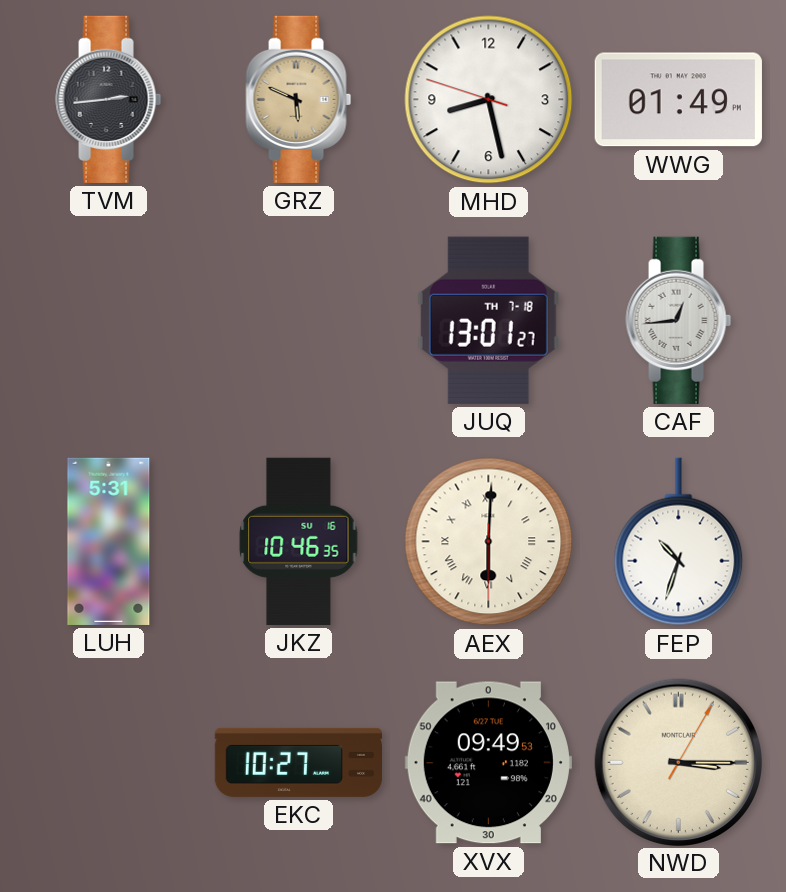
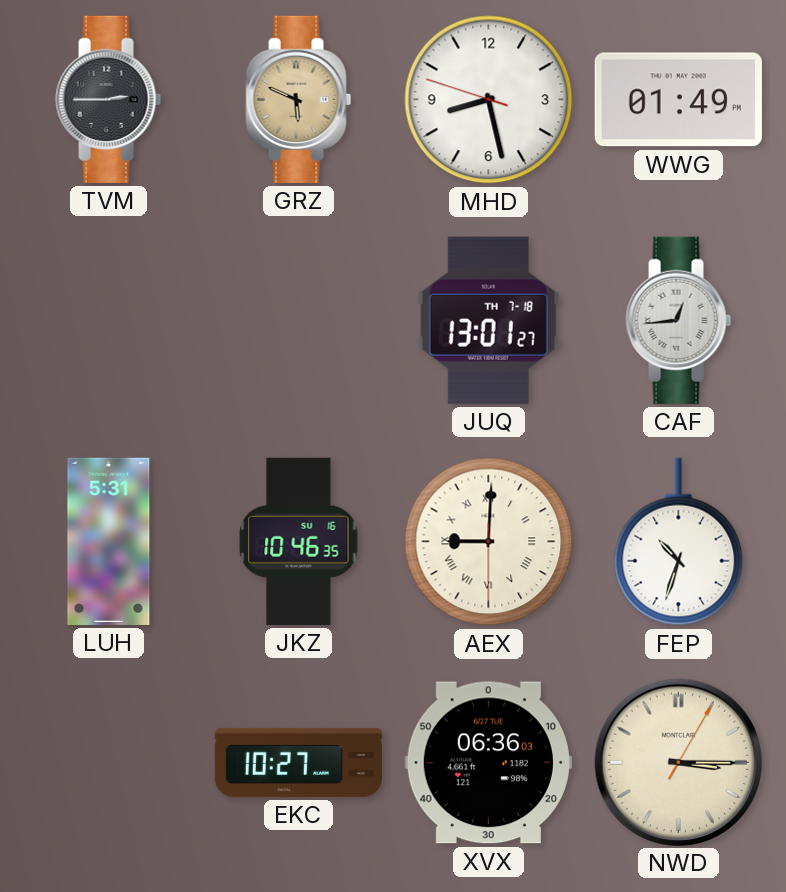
TVM: 2:44 -> 2:45 (109, 99)
AEX: 6:00 -> 9:00 (489, 542)
XVX: 09:49 -> 06:36 (488, 763)
